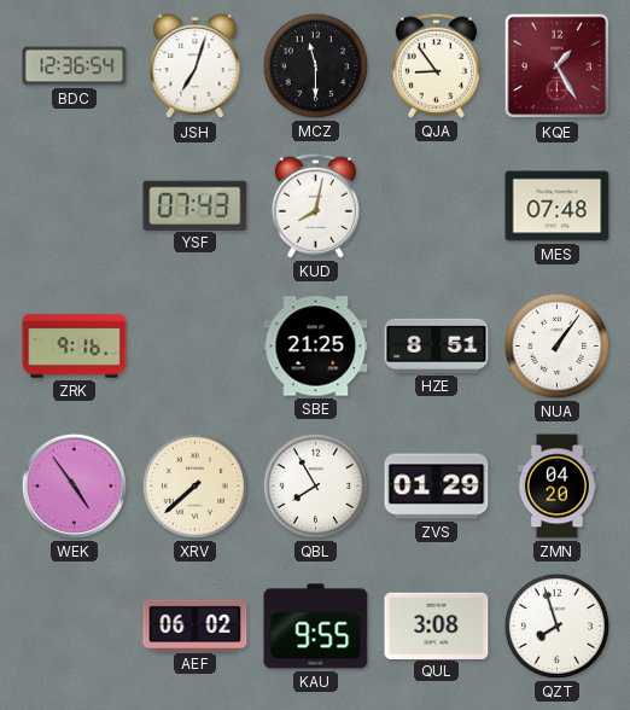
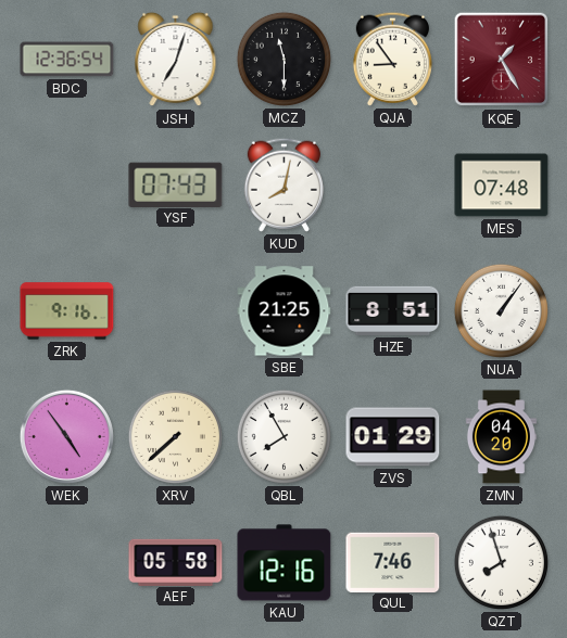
AEF: 06:02 -> 05:58 (176, 562)
KAU: 9:55 -> 12:16 (285, 563)
QUL: 3:08 -> 7:46 (393, 562)
